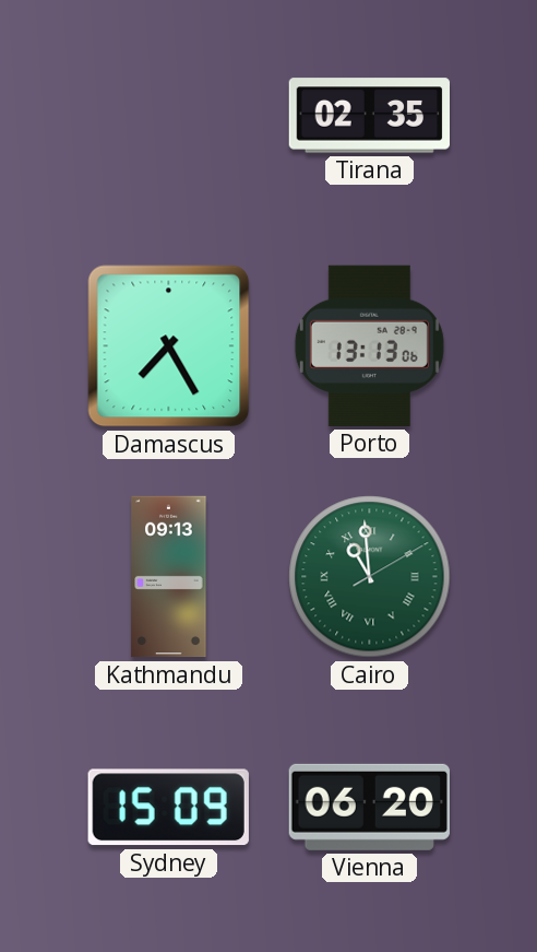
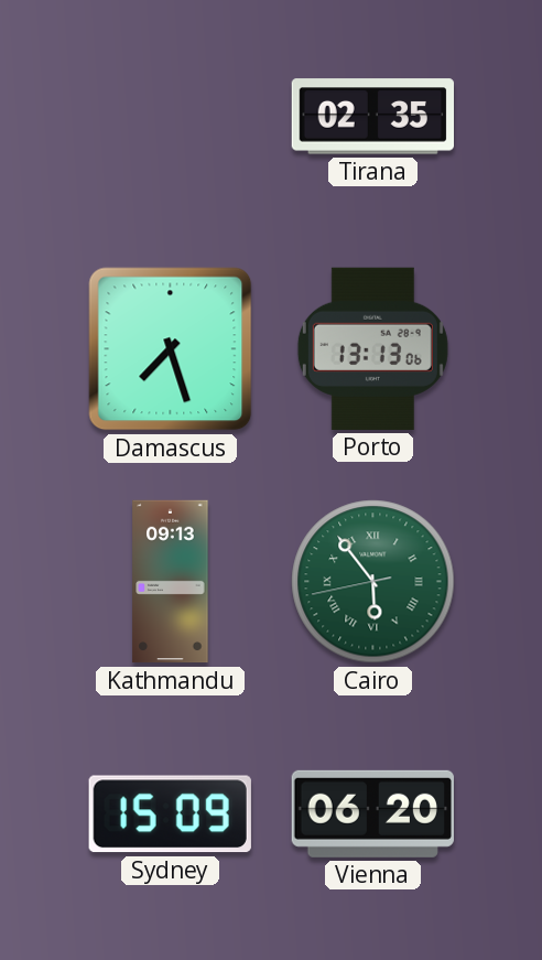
Damascus: 7:25 -> 7:27 (171, 349)
Cairo: 10:59 -> 5:53 (373, 582)
